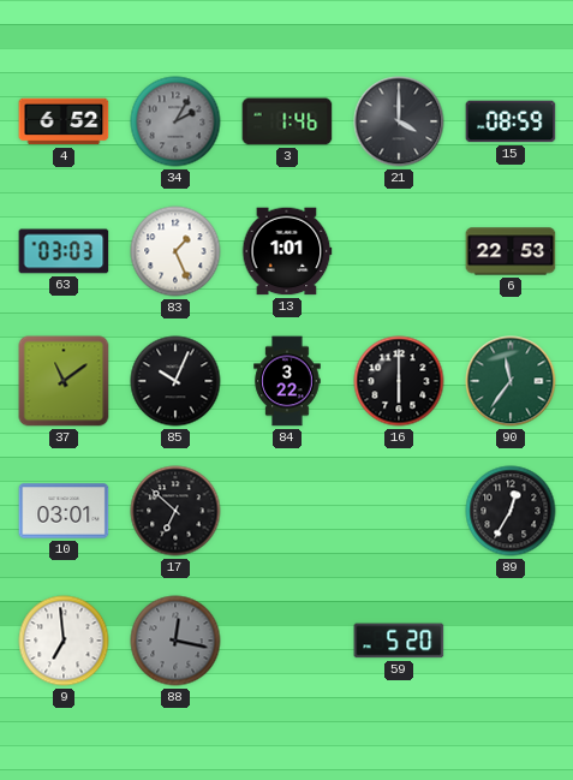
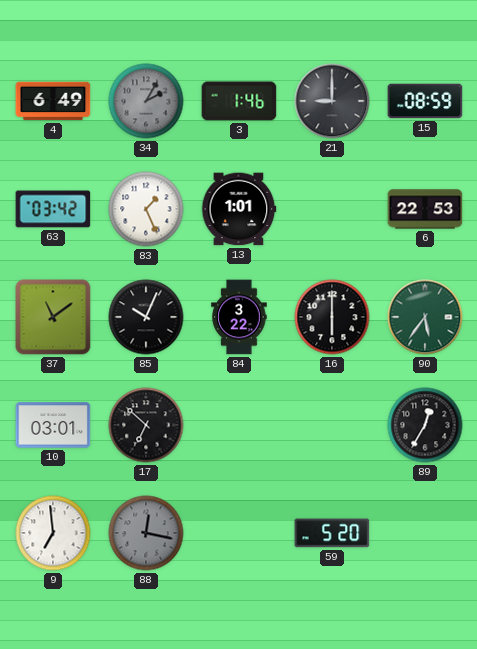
4: 6:52 -> 6:49 (53, 101)
21: 4:00 -> 9:00 (332, 101)
63: 03:03 -> 03:42 (53, 209)
90: 11:36 -> 5:36 (425, 317)
